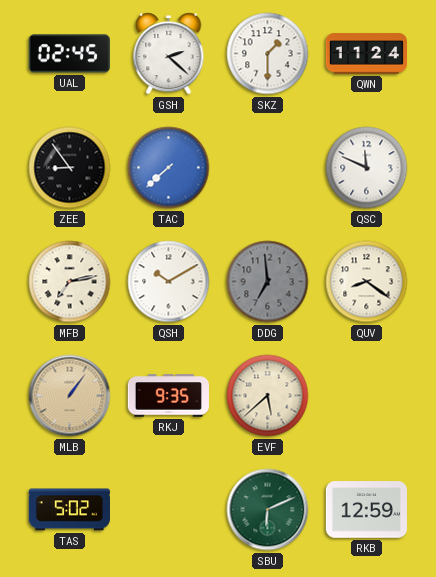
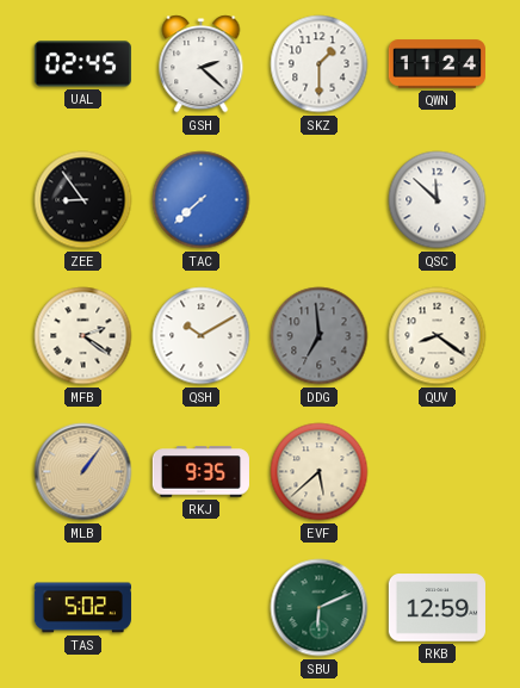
QSC: 11:49 -> 11:52 (438, 200)
MFB: 7:13 -> 2:21 (83, 336)
